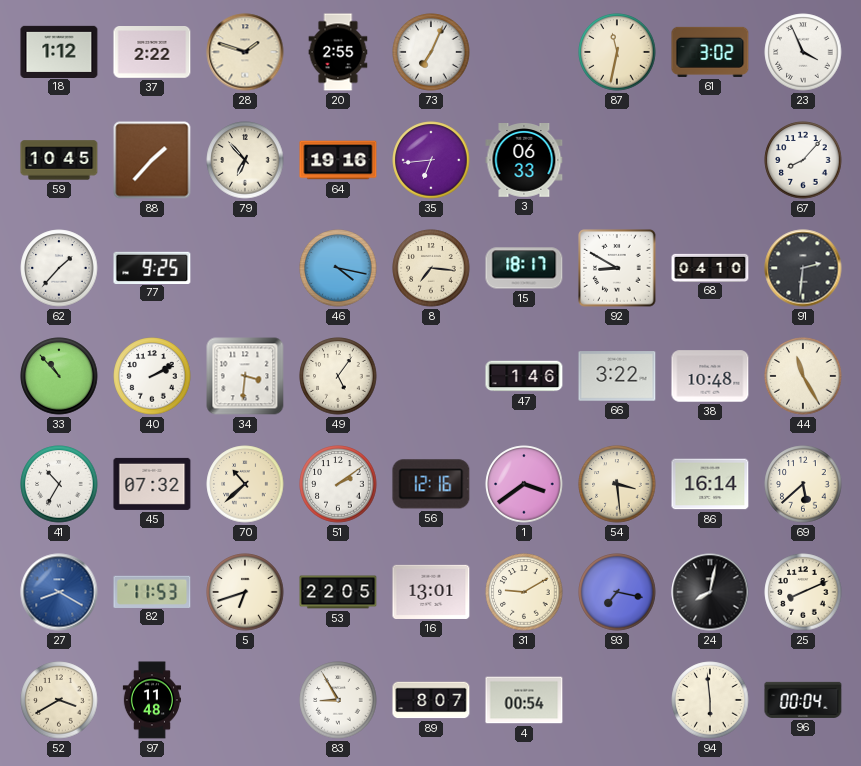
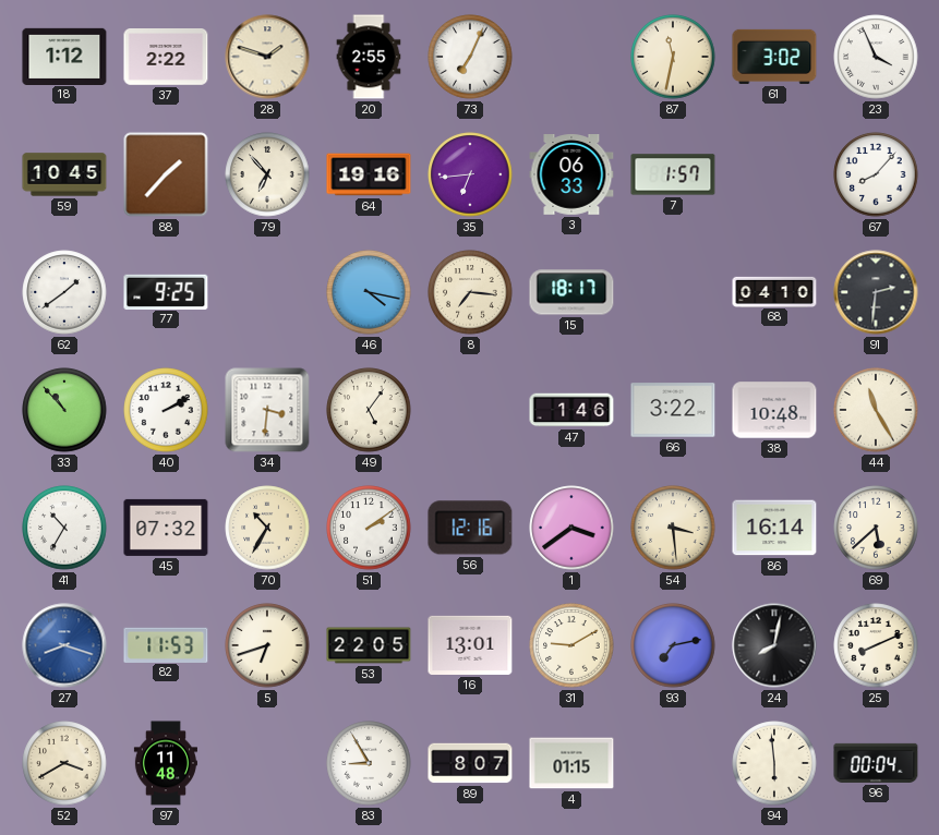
7: none -> 1:57 (673, 174)
62: 1:37 -> 1:39 (64, 292)
92: 8:50 -> none (617, 268)
70: 10:38 -> 10:35 (267, 528)
27: 8:20 -> 8:18 (64, 645)
93: 7:17 -> 7:13 (673, 645)
4: 00:54 -> 01:15 (571, 763)
